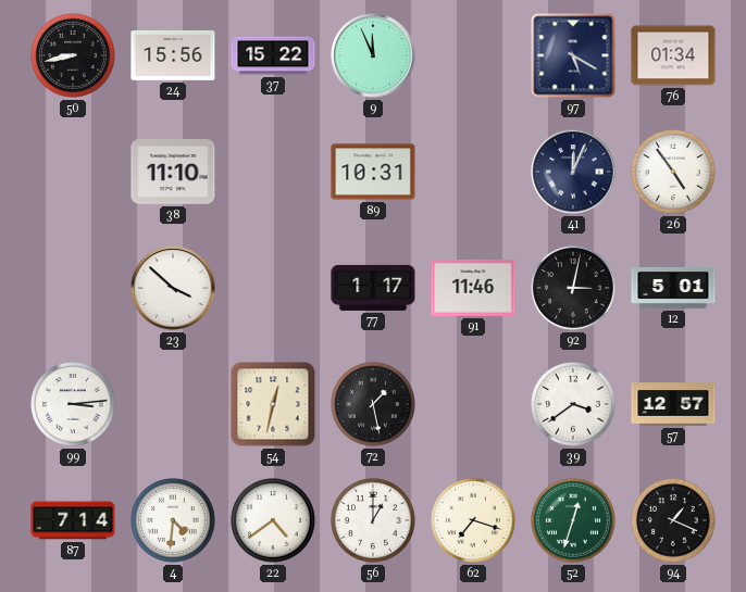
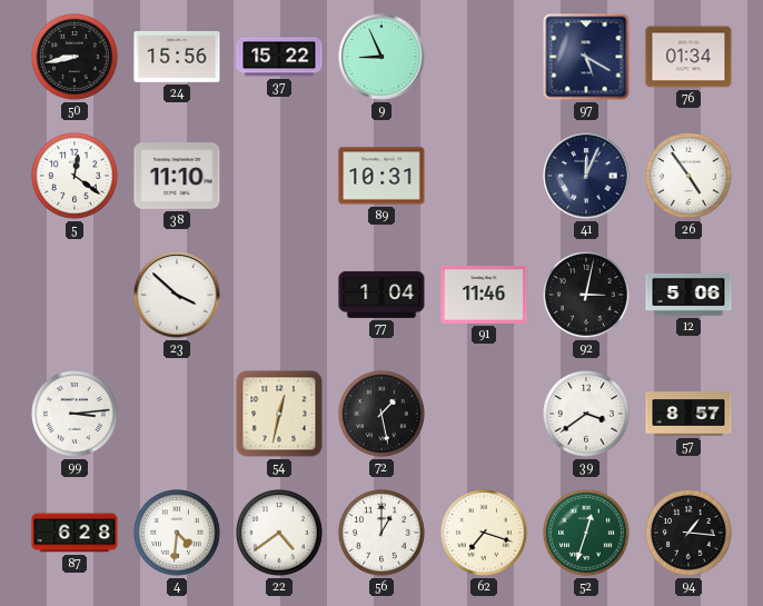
9: 11:56 -> 8:56 (381, 57)
5: none -> 12:21 (76, 177)
77: 1:17 -> 1:04 (381, 295)
12: 5:01 -> 5:06 (688, 295)
57: 12:57 -> 8:57 (688, 414)
87: 7:14 -> 6:28 (75, 533)
94: 1:19 -> 1:16 (690, 534)
